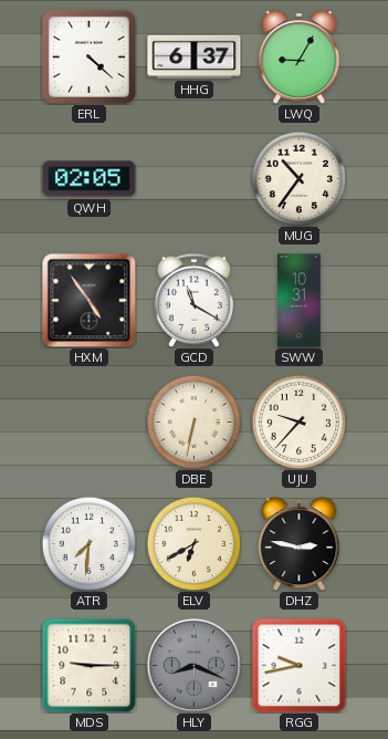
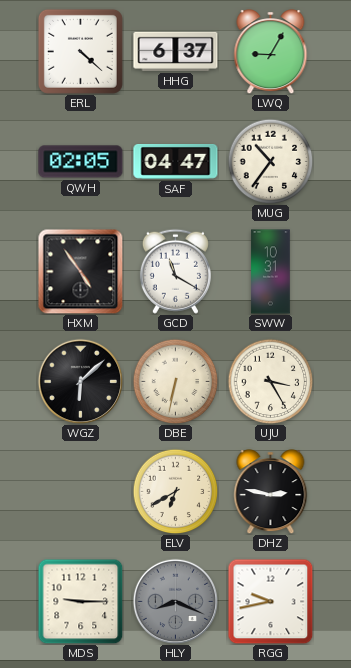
SAF: none -> 04:47 (176, 162)
WGZ: none -> 6:08 (80, 381)
UJU: 9:37 -> 3:25 (270, 381)
ATR: 7:31 -> none (88, 543)
